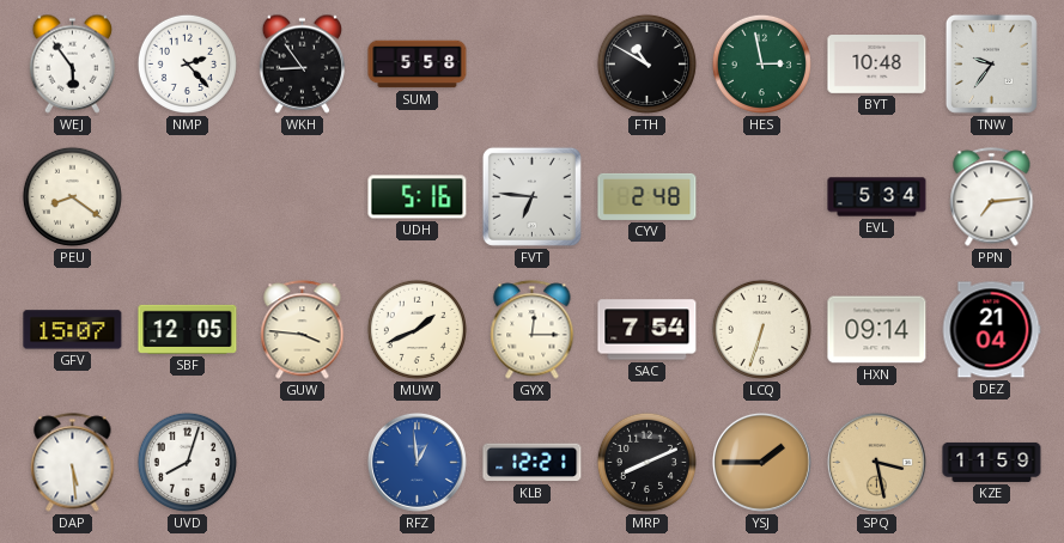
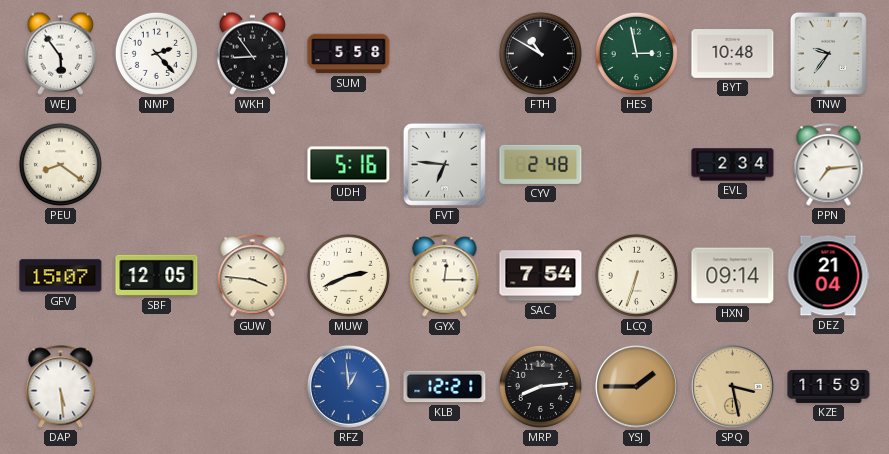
EVL: 5:34 -> 2:34 (733, 165)
MUW: 1:41 -> 2:41 (348, 275)
UVD: 8:03 -> none (187, 462)
MRP: 8:11 -> 8:14 (540, 386)
